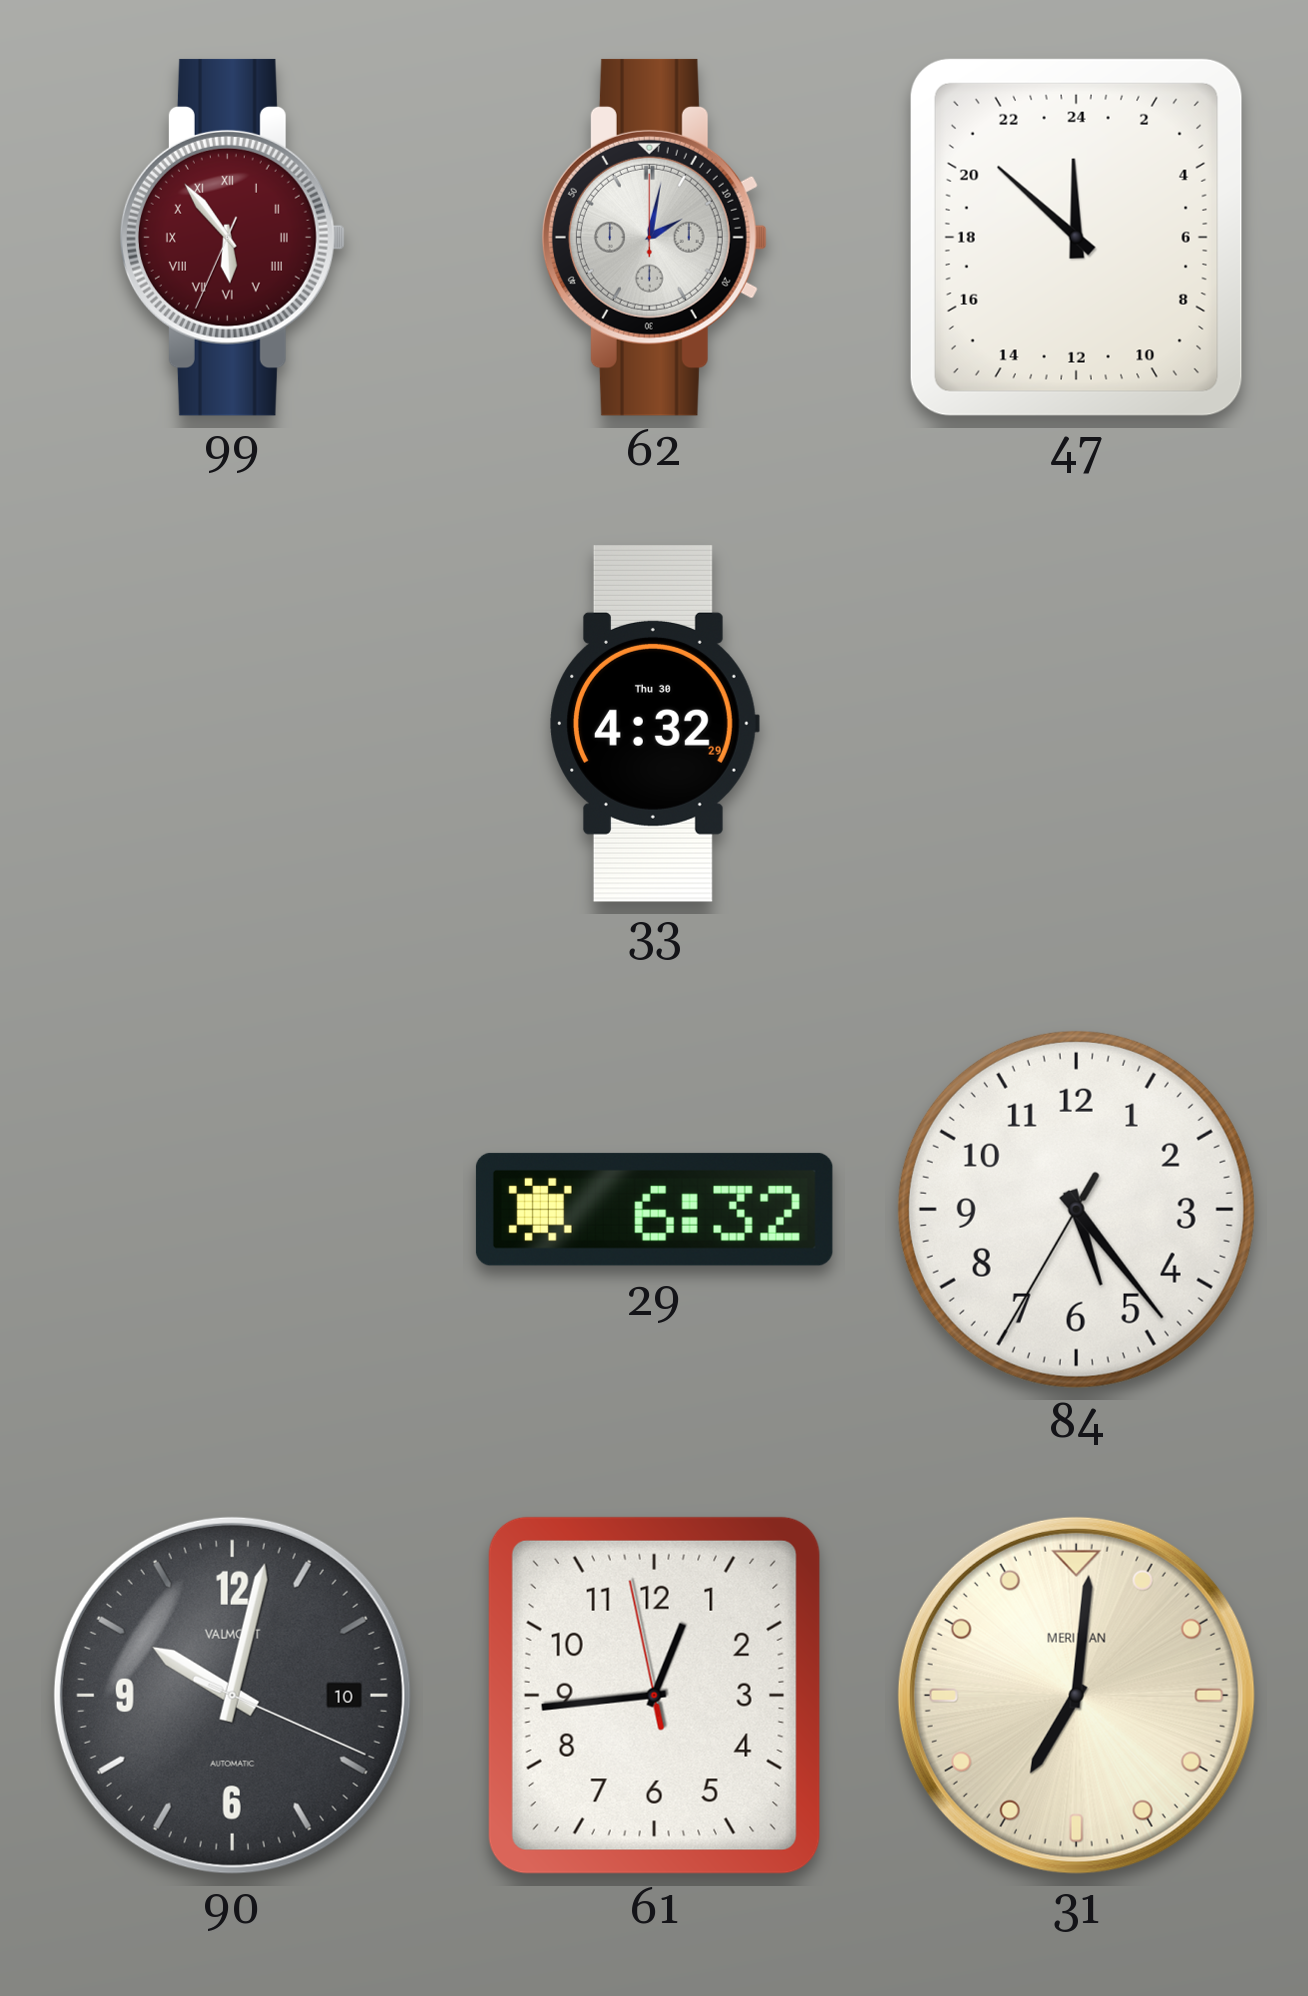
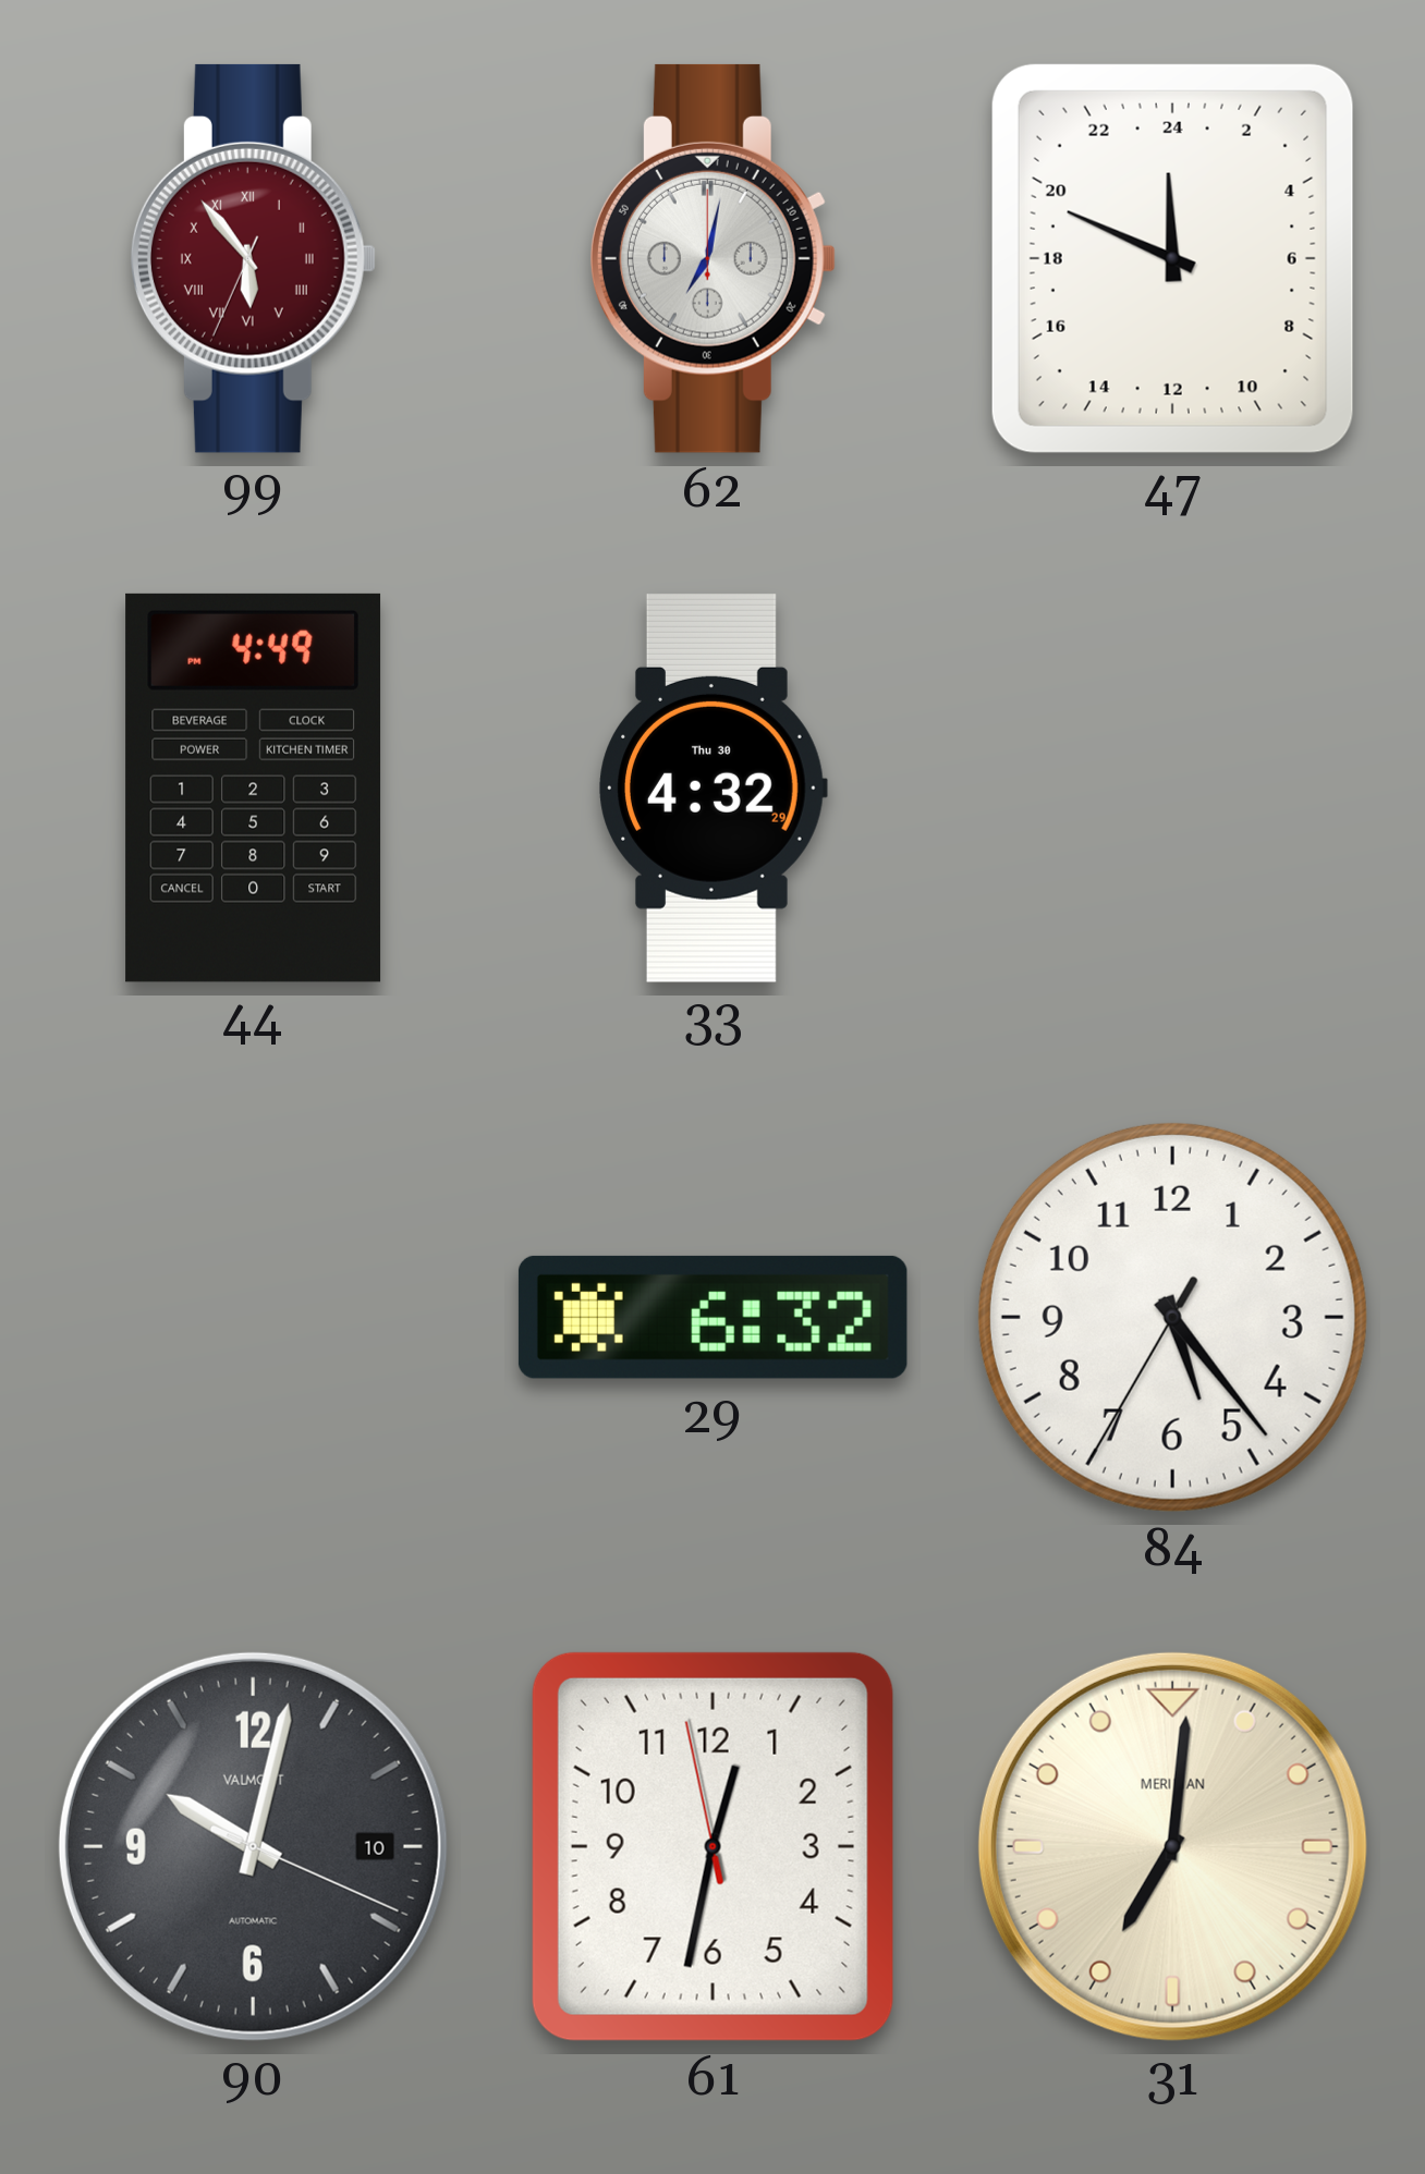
62: 2:02 -> 7:02 (712, 258)
47: 23:52 -> 23:49 (1172, 258)
44: none -> 4:49 (254, 787)
61: 12:43 -> 12:31 (712, 1846)
